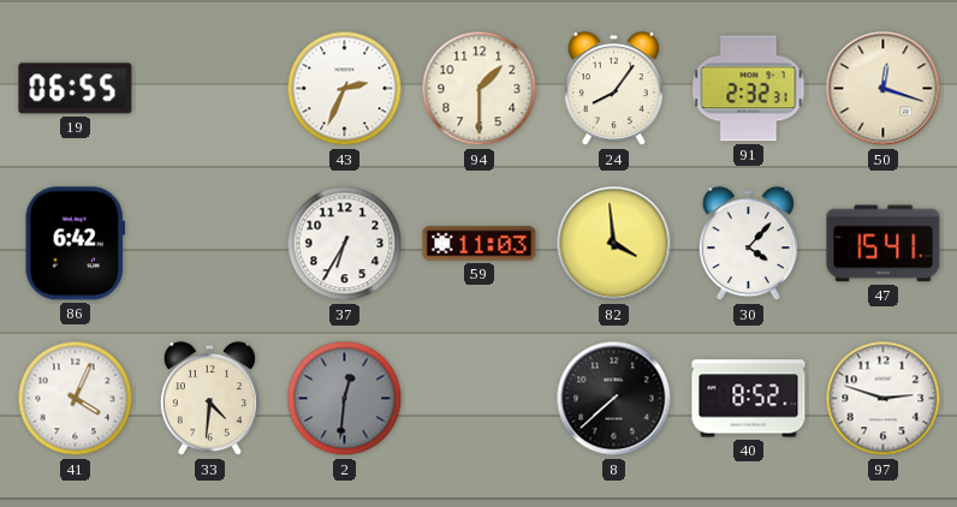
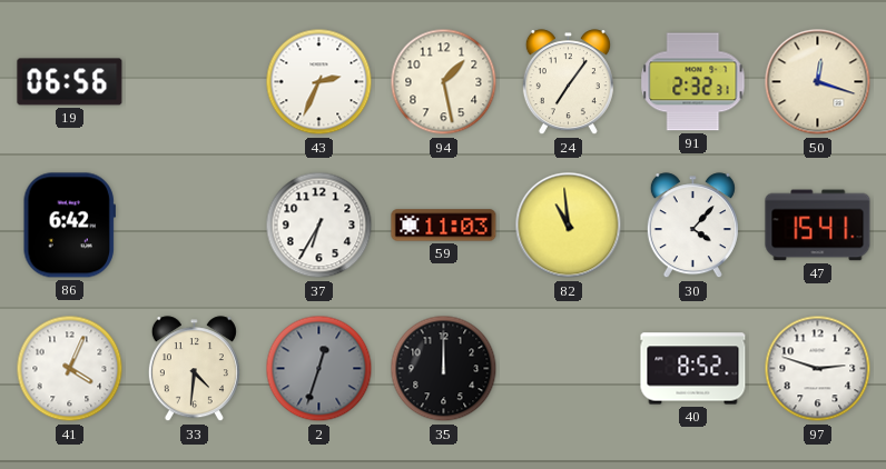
19: 06:55 -> 06:56 (70, 82)
94: 1:30 -> 1:28 (444, 82)
24: 8:06 -> 7:06 (568, 82)
82: 3:59 -> 10:59 (569, 226)
2: 12:31 -> 12:33 (319, 369)
35: none -> 12:00 (444, 369)
8: 7:38 -> none (614, 399)
